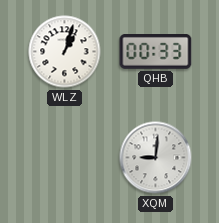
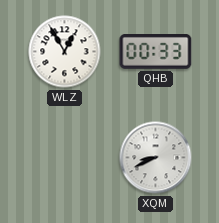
WLZ: 1:03 -> 12:55 (65, 52)
XQM: 9:01 -> 8:41 (156, 158)
